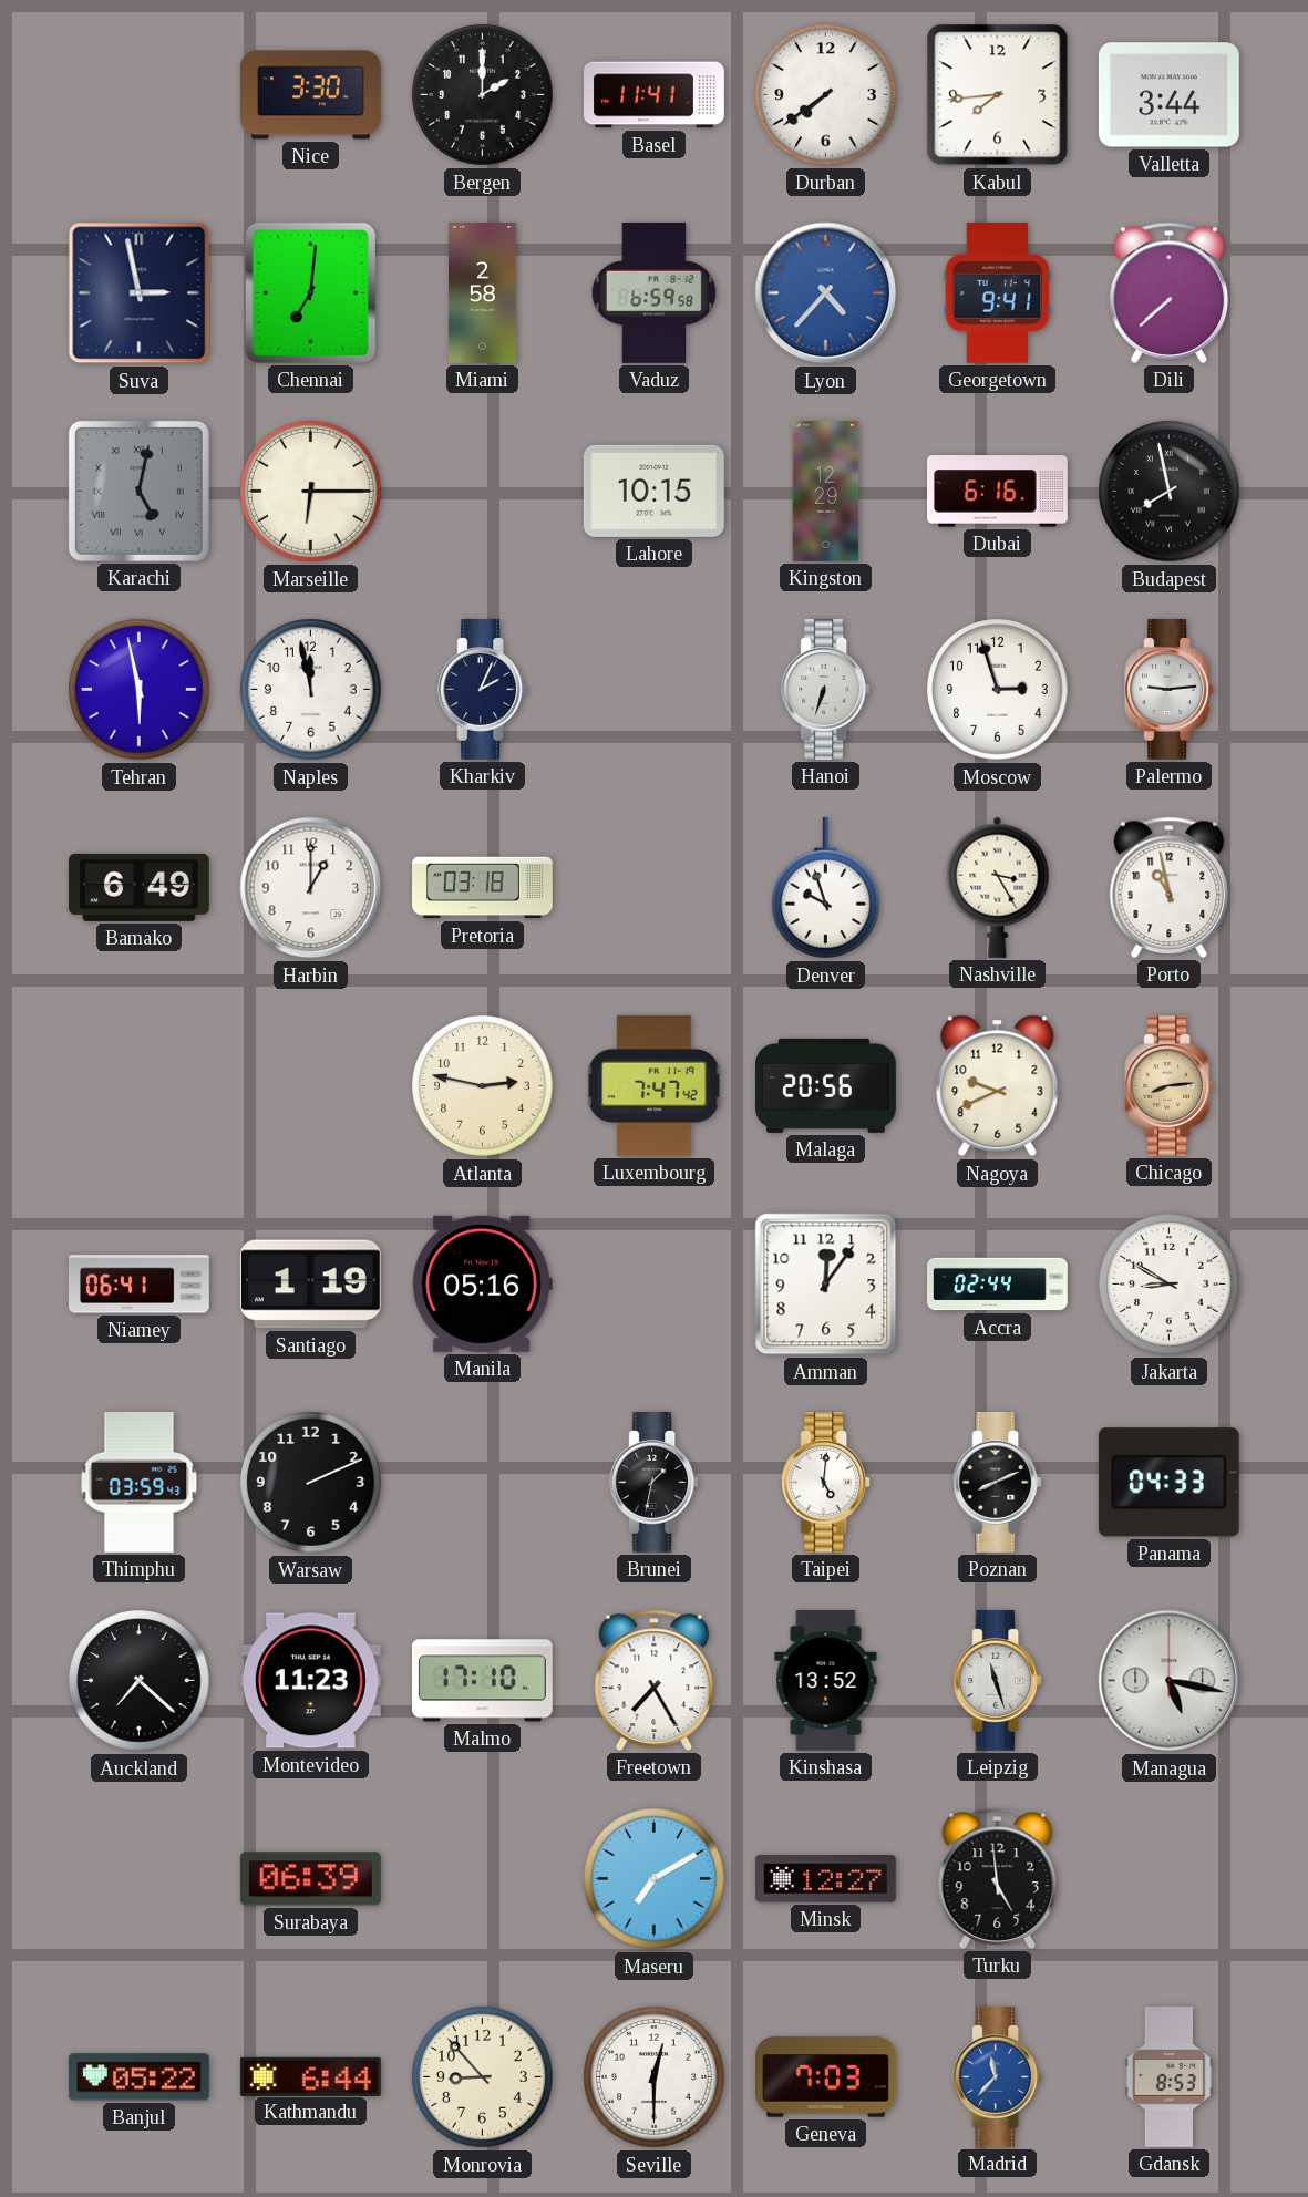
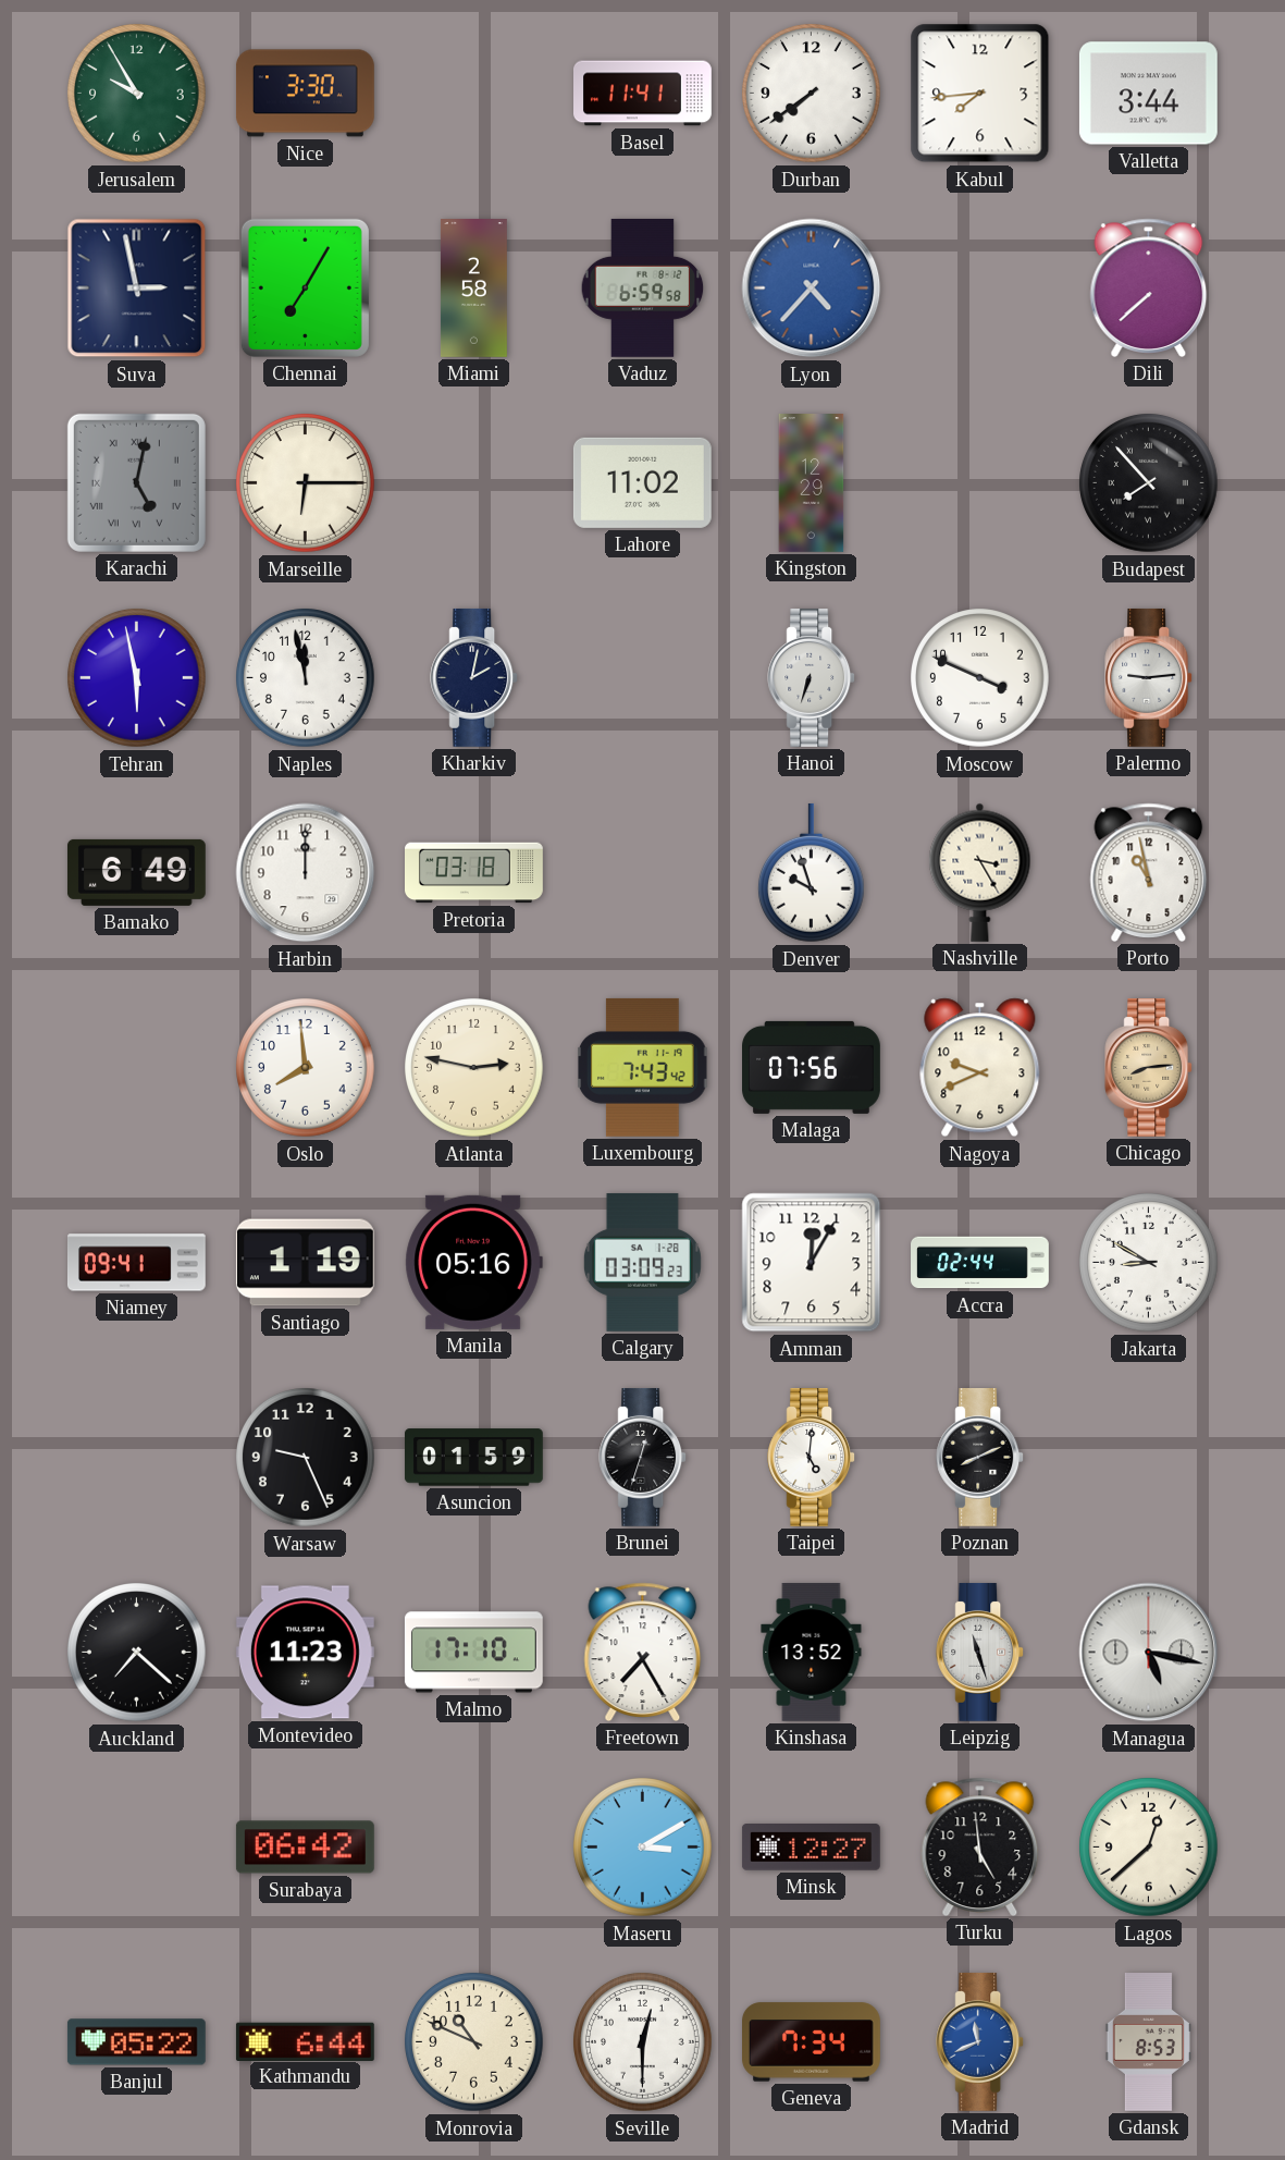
Jerusalem: none -> 9:55 (137, 94)
Bergen: 2:00 -> none (483, 95)
Chennai: 7:01 -> 7:05 (305, 287)
Georgetown: 9:41 -> none (998, 292)
Lahore: 10:15 -> 11:02 (642, 482)
Dubai: 6:16 -> none (998, 492)
Budapest: 7:58 -> 7:53 (1149, 483)
Kharkiv: 2:04 -> 2:02 (474, 677)
Moscow: 2:57 -> 3:49 (980, 678)
Harbin: 1:00 -> 12:00 (306, 873)
Oslo: none -> 7:59 (306, 1068)
Luxembourg: 7:47 -> 7:43 (643, 1067)
Malaga: 20:56 -> 07:56 (812, 1067)
Niamey: 06:41 -> 09:41 (136, 1263)
Calgary: none -> 03:09 (642, 1262)
Amman: 12:06 -> 12:05 (812, 1263)
Thimphu: 03:59 -> none (140, 1482)
Warsaw: 2:11 -> 9:26 (306, 1458)
Asuncion: none -> 01:59 (473, 1458)
Brunei: 1:32 -> 12:33 (643, 1457)
Panama: 04:33 -> none (1168, 1483)
Surabaya: 06:39 -> 06:42 (305, 1848)
Maseru: 7:10 -> 3:10 (643, 1848)
Lagos: none -> 12:38 (1149, 1848)
Monrovia: 8:53 -> 10:49 (474, 2042)
Geneva: 7:03 -> 7:34 (812, 2042)
Madrid: 11:37 -> 11:41 (980, 2041)
